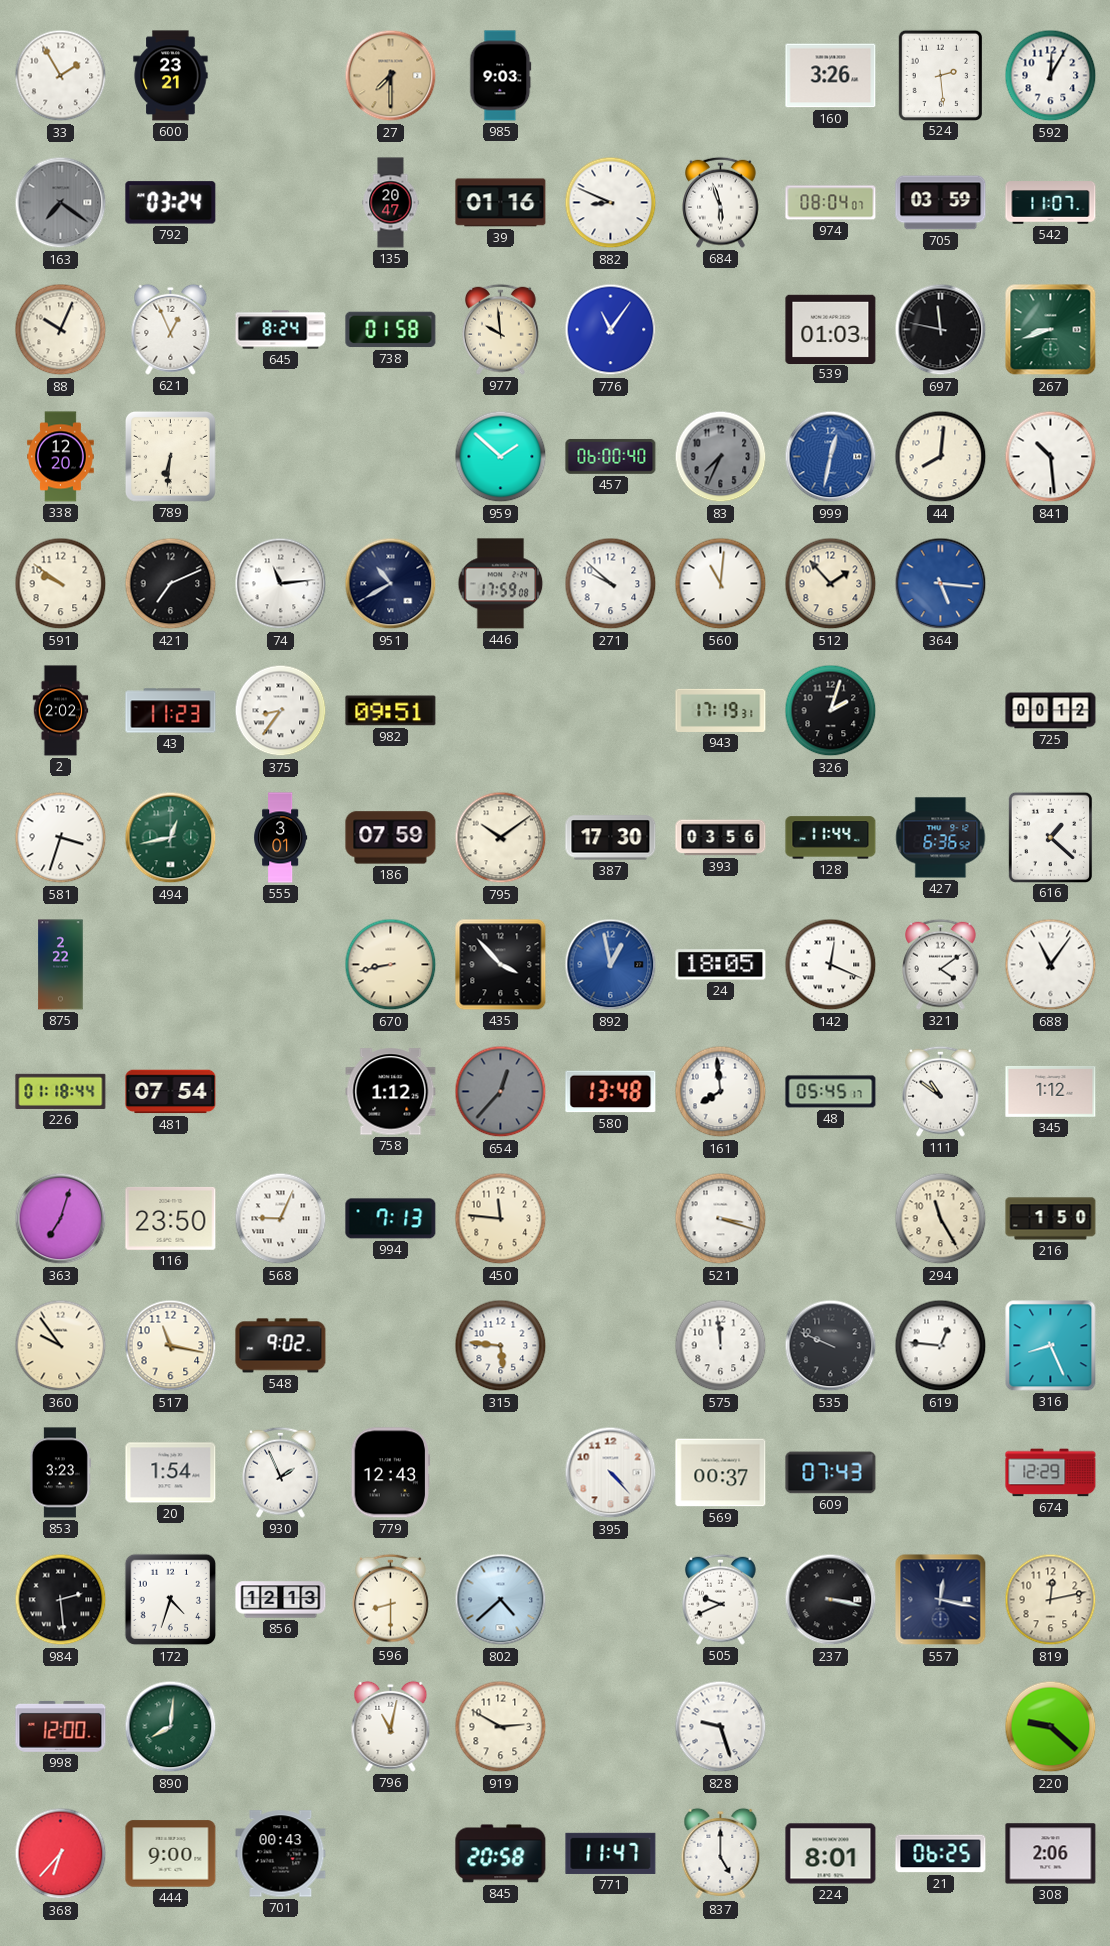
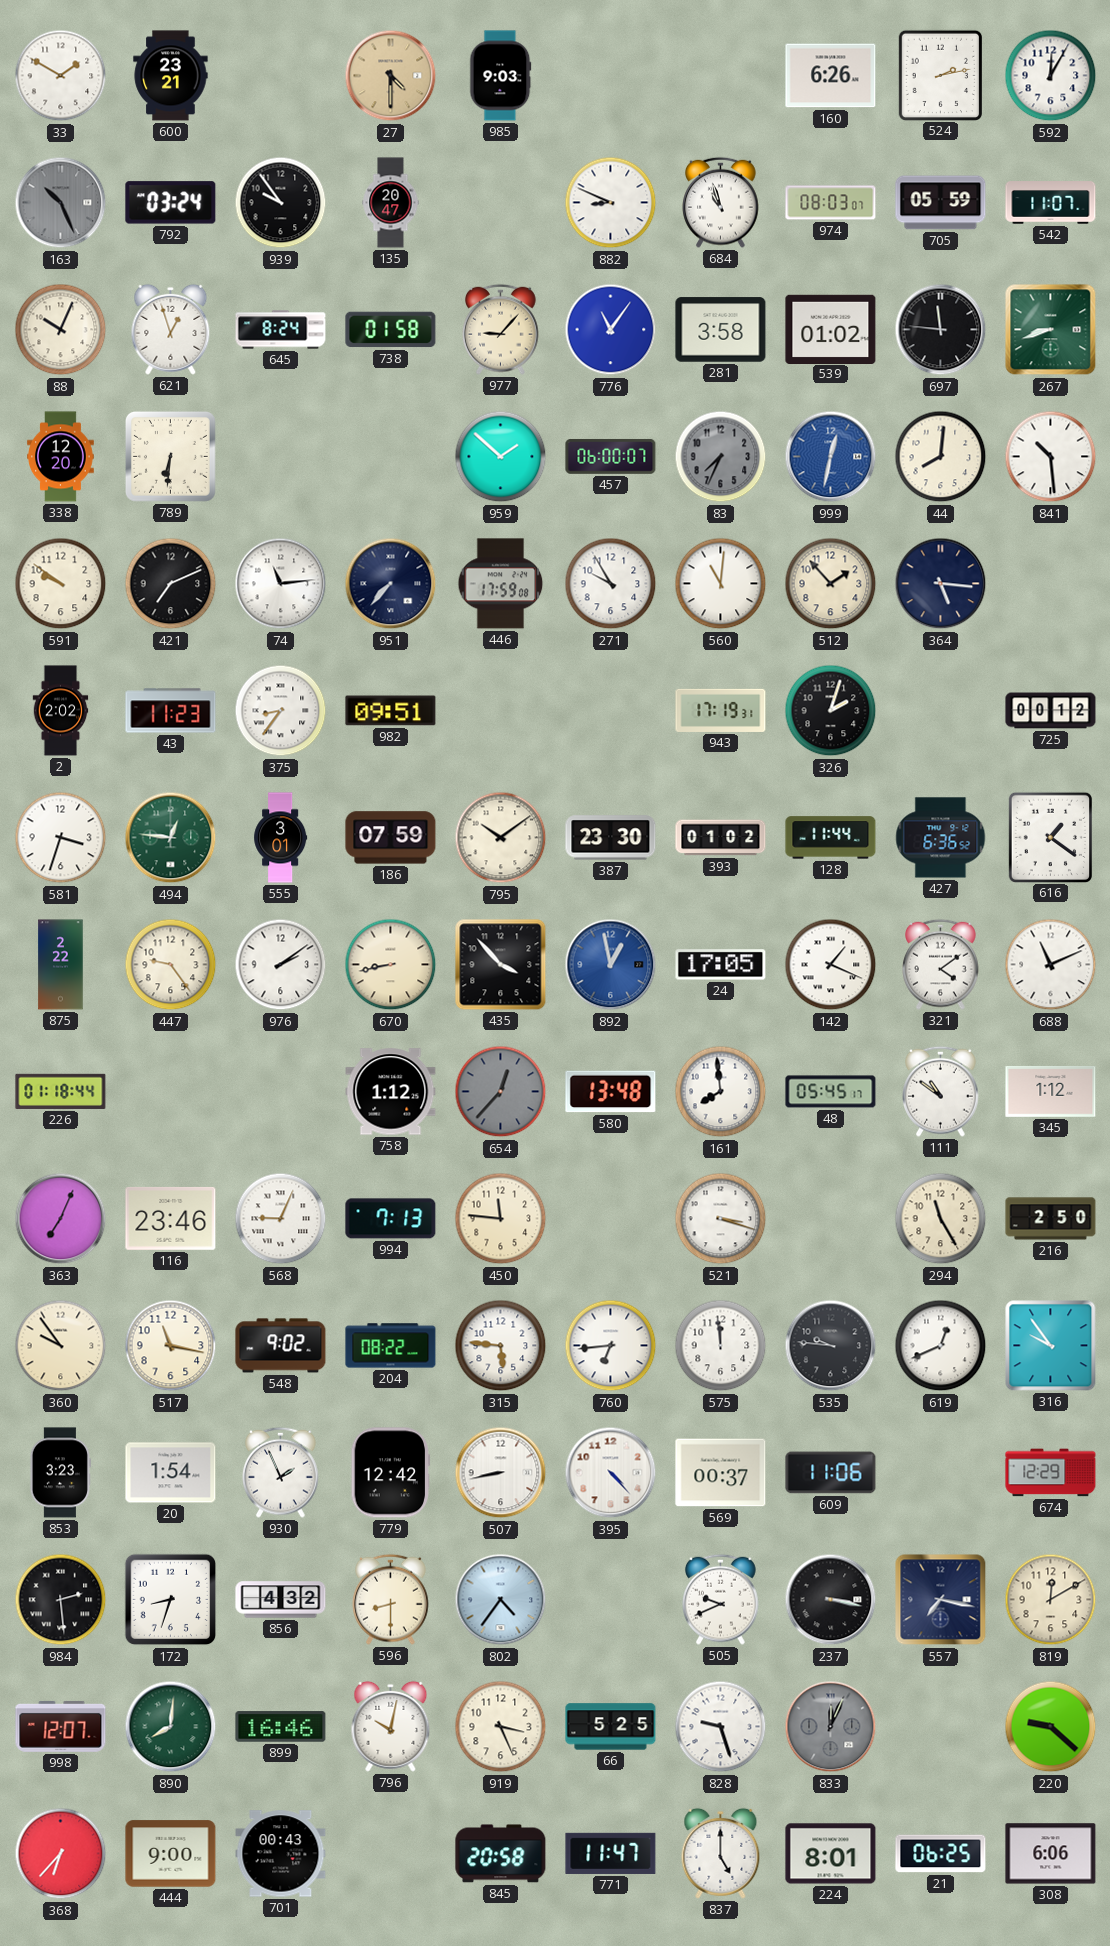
33: 1:55 -> 1:50 (61, 76)
27: 7:30 -> 4:30 (391, 76)
160: 3:26 -> 6:26 (831, 76)
524: 2:29 -> 2:13 (940, 75)
163: 7:21 -> 10:26 (61, 203)
939: none -> 9:54 (281, 203)
39: 01:16 -> none (501, 203)
684: 5:57 -> 10:57 (721, 202)
974: 08:04 -> 08:03 (831, 203)
705: 03:59 -> 05:59 (941, 203)
621: 12:56 -> 12:57 (171, 329)
977: 9:59 -> 9:07 (501, 329)
281: none -> 3:58 (721, 330)
539: 01:03 -> 01:02 (831, 329)
697: 11:47 -> 11:46 (941, 330)
457: 06:00:40 -> 06:00:07 (611, 456)
951: 10:40 -> 7:37 (391, 584)
271: 9:52 -> 9:55 (611, 584)
364 dial: blue -> navy (941, 584)
494: 12:43 -> 12:46 (171, 838)
387: 17:30 -> 23:30 (611, 838)
393: 03:56 -> 01:02 (721, 838)
616: 1:22 -> 1:21 (1050, 837)
447: none -> 9:24 (171, 965)
976: none -> 2:09 (281, 965)
24: 18:05 -> 17:05 (721, 965)
142: 12:19 -> 1:19 (831, 965)
688: 11:06 -> 11:11 (1051, 965)
481: 07:54 -> none (171, 1092)
363: 7:03 -> 7:04 (61, 1219)
116: 23:50 -> 23:46 (171, 1218)
216: 1:50 -> 2:50 (1051, 1219)
204: none -> 08:22 (391, 1346)
760: none -> 6:44 (611, 1346)
535: 9:49 -> 9:46 (831, 1346)
619: 12:46 -> 12:41 (941, 1346)
316: 8:26 -> 9:54 (1051, 1346)
779: 12:43 -> 12:42 (391, 1473)
507: none -> 8:43 (501, 1473)
609: 07:43 -> 11:06 (831, 1473)
172: 4:33 -> 8:33 (171, 1600)
856: 12:13 -> 4:32 (281, 1600)
802: 4:38 -> 4:36 (501, 1600)
557: 12:17 -> 7:17 (941, 1600)
819: 12:13 -> 12:10 (1051, 1600)
998: 12:00 -> 12:07 (61, 1727)
899: none -> 16:46 (281, 1727)
796: 11:02 -> 10:02 (391, 1726)
919: 2:50 -> 3:26 (501, 1727)
66: none -> 5:25 (611, 1727)
833: none -> 12:04 (831, 1727)
308: 2:06 -> 6:06 (1051, 1854)
